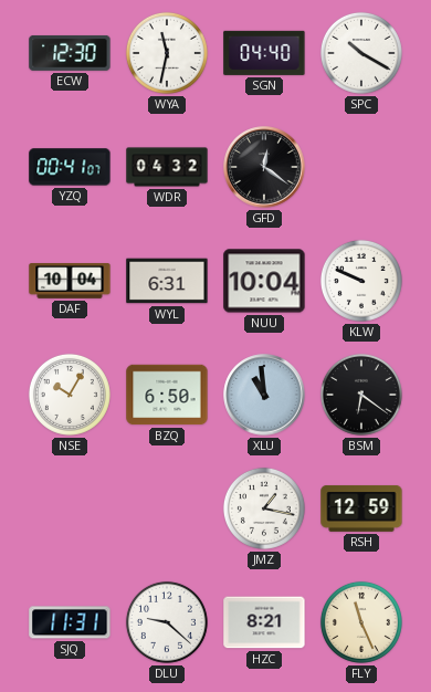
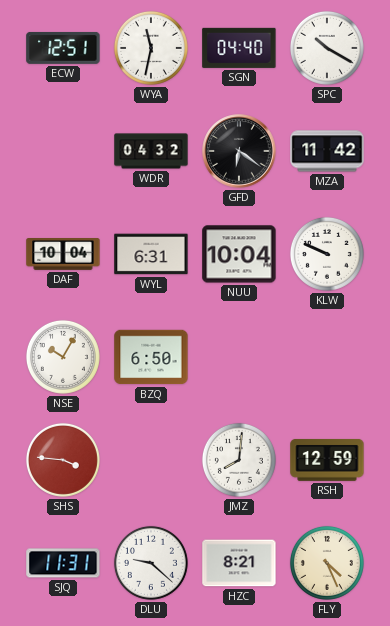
ECW: 12:30 -> 12:51 (63, 48)
YZQ: 00:41 -> none (70, 167)
GFD: 12:21 -> 6:21 (239, 151)
MZA: none -> 11:42 (327, 151)
XLU: 10:59 -> none (264, 395)
BSM: 6:21 -> none (361, 395)
SHS: none -> 3:46 (63, 460)
JMZ: 1:17 -> 8:01 (239, 460)
FLY: 11:26 -> 4:26 (327, 563)
